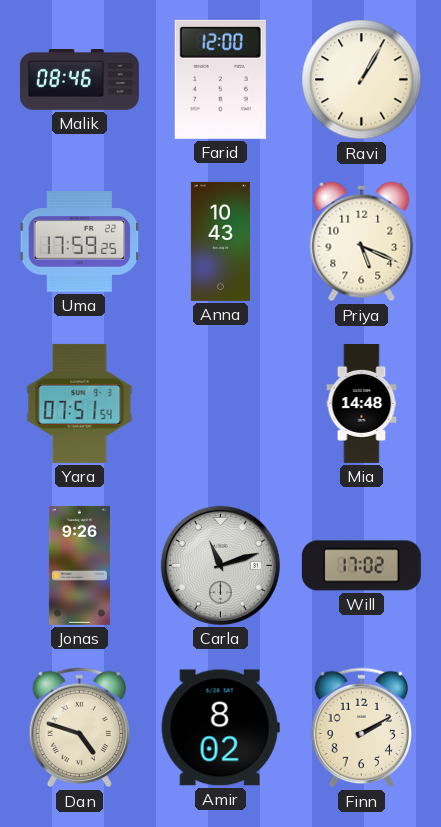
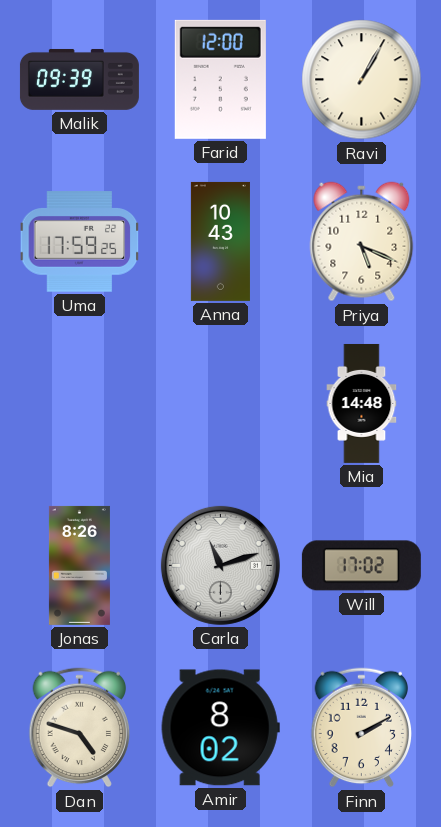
Malik: 08:46 -> 09:39 (79, 79)
Yara: 07:51 -> none (80, 403)
Jonas: 9:26 -> 8:26 (79, 565)
